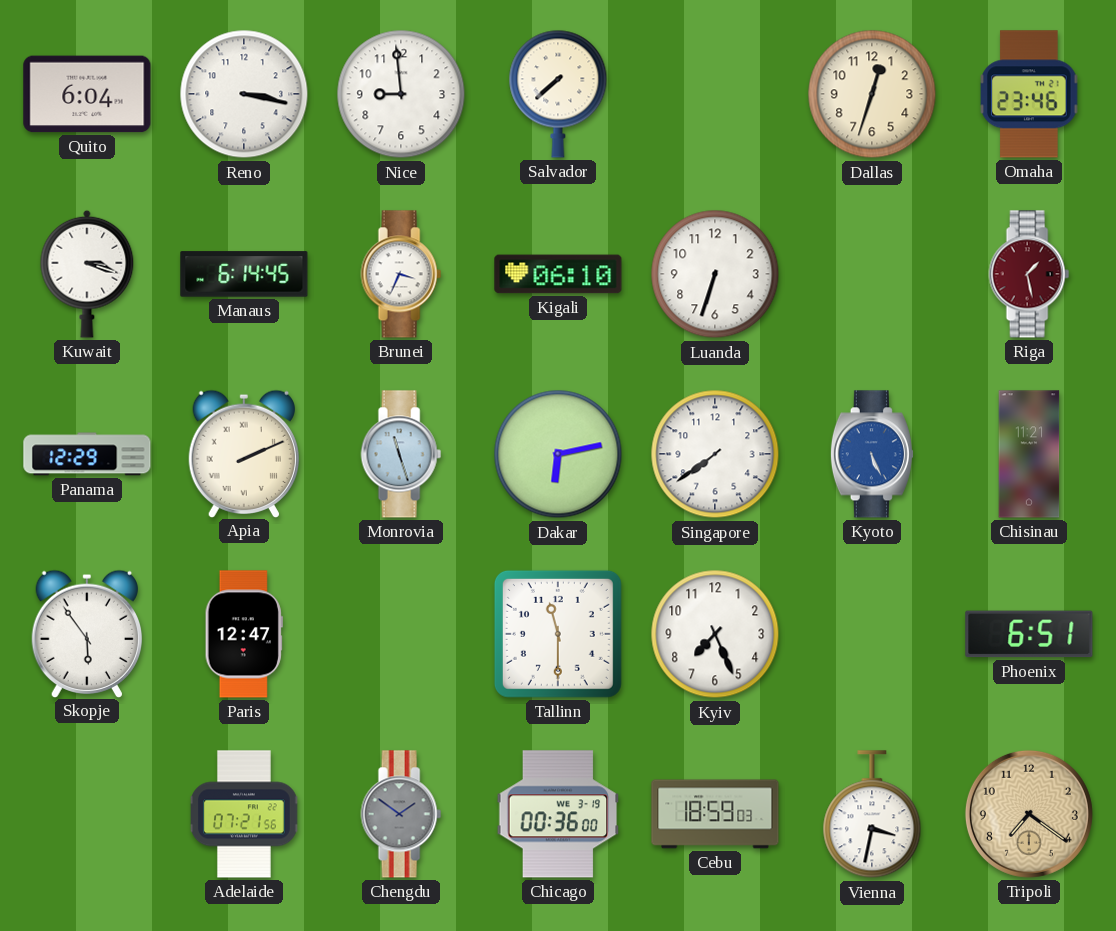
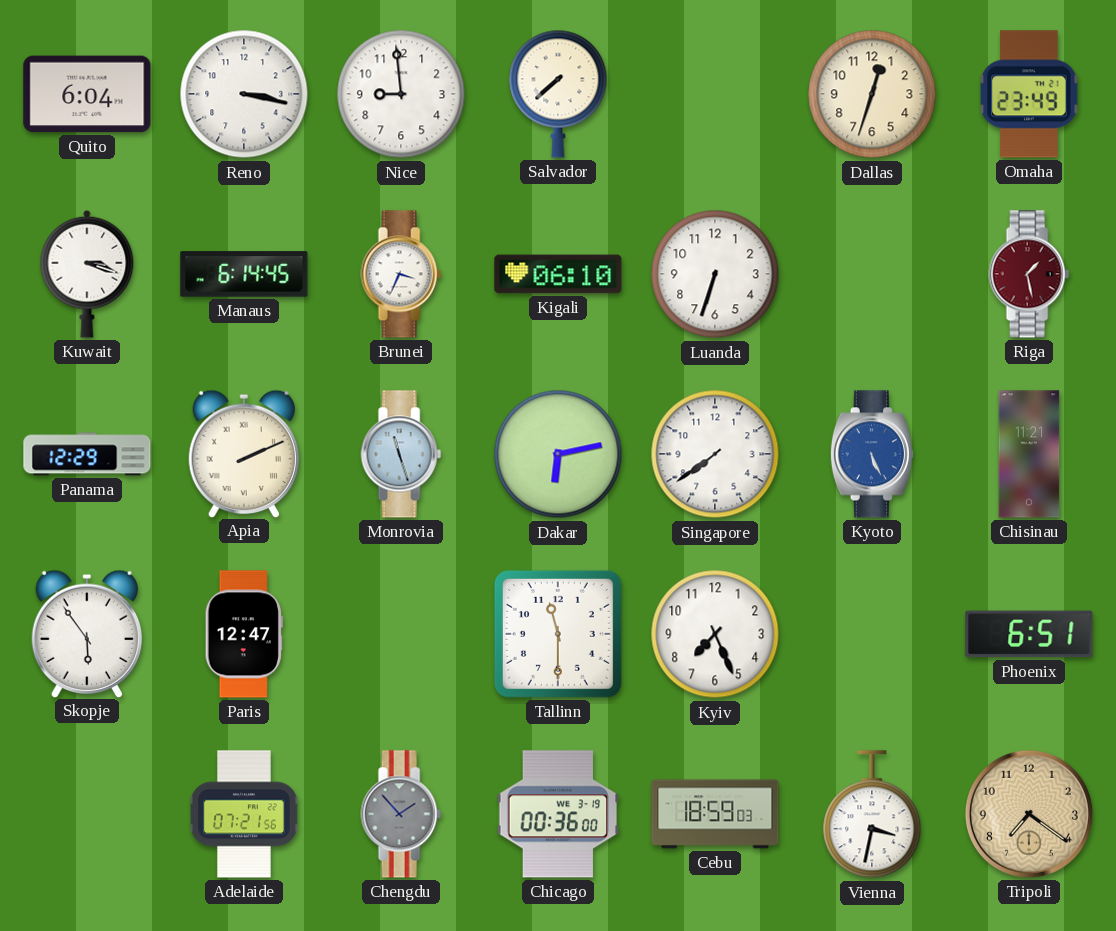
Omaha: 23:46 -> 23:49 (1029, 94)
Chengdu: 1:51 -> 1:53 (401, 814)
